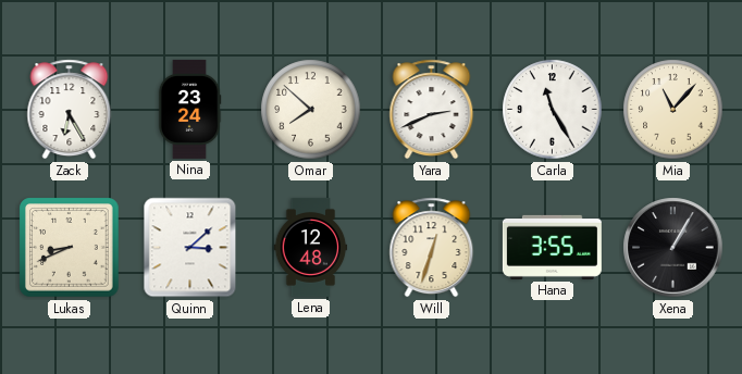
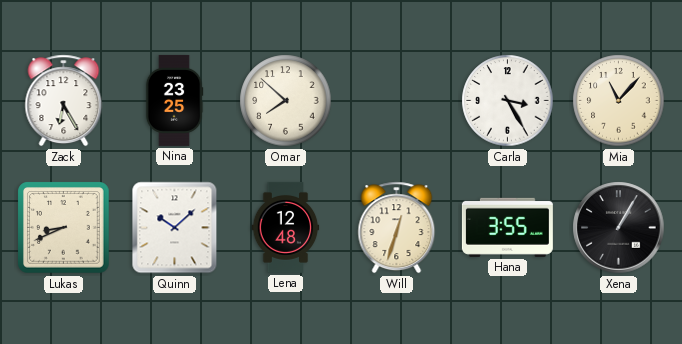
Nina: 23:24 -> 23:25 (174, 100)
Yara: 2:41 -> none (432, 110)
Carla: 11:25 -> 3:25 (508, 101)
Quinn: 3:08 -> 10:08 (175, 228)
